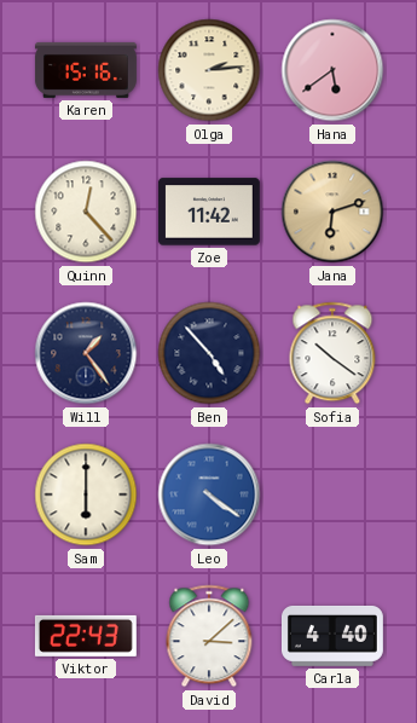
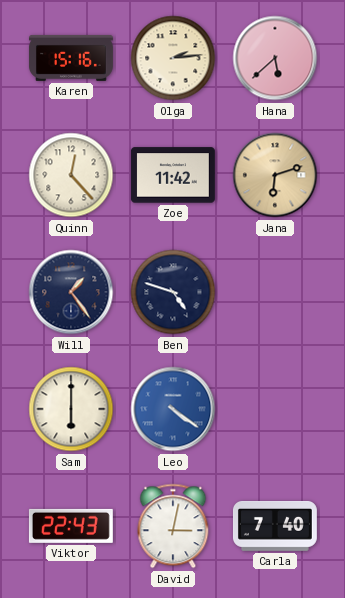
Hana: 5:39 -> 5:38 (275, 58)
Ben: 4:53 -> 4:48 (173, 292)
Sofia: 10:21 -> none (332, 353)
David: 3:08 -> 3:02 (173, 526)
Carla: 4:40 -> 7:40 (275, 526)
